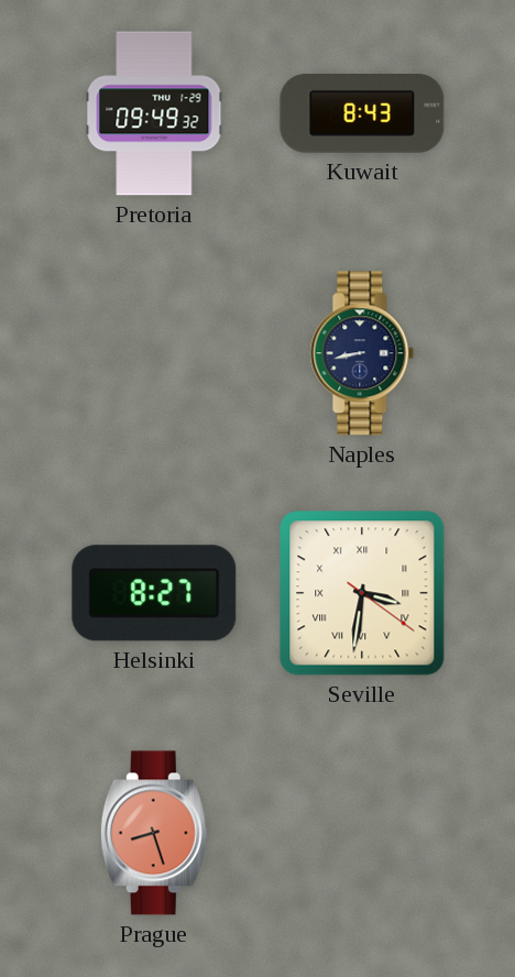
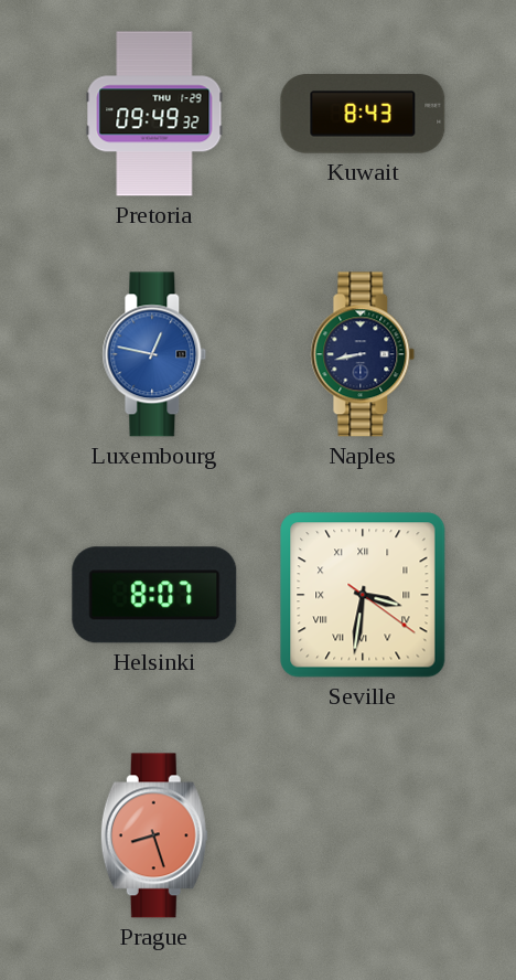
Luxembourg: none -> 12:47 (154, 354)
Helsinki: 8:27 -> 8:07 (154, 595)
